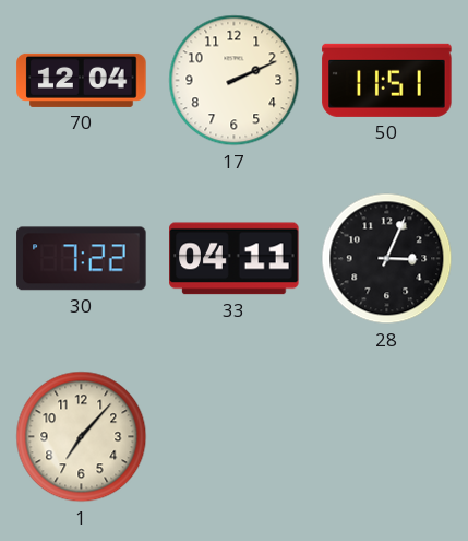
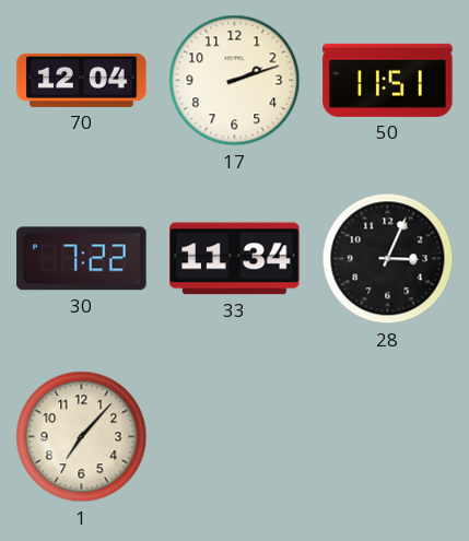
17: 2:11 -> 2:12 (235, 81)
33: 04:11 -> 11:34 (235, 259)
